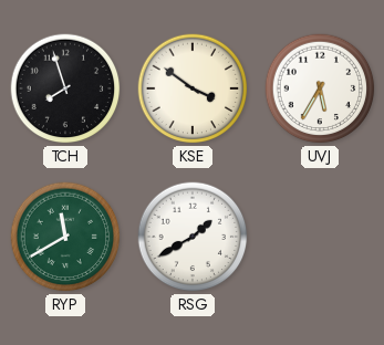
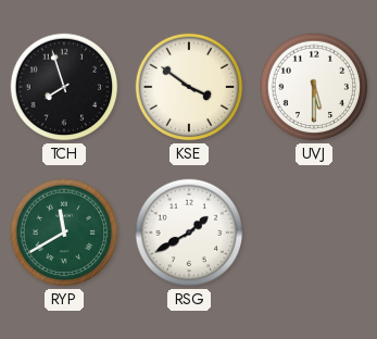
UVJ: 5:35 -> 5:30 (314, 87)
